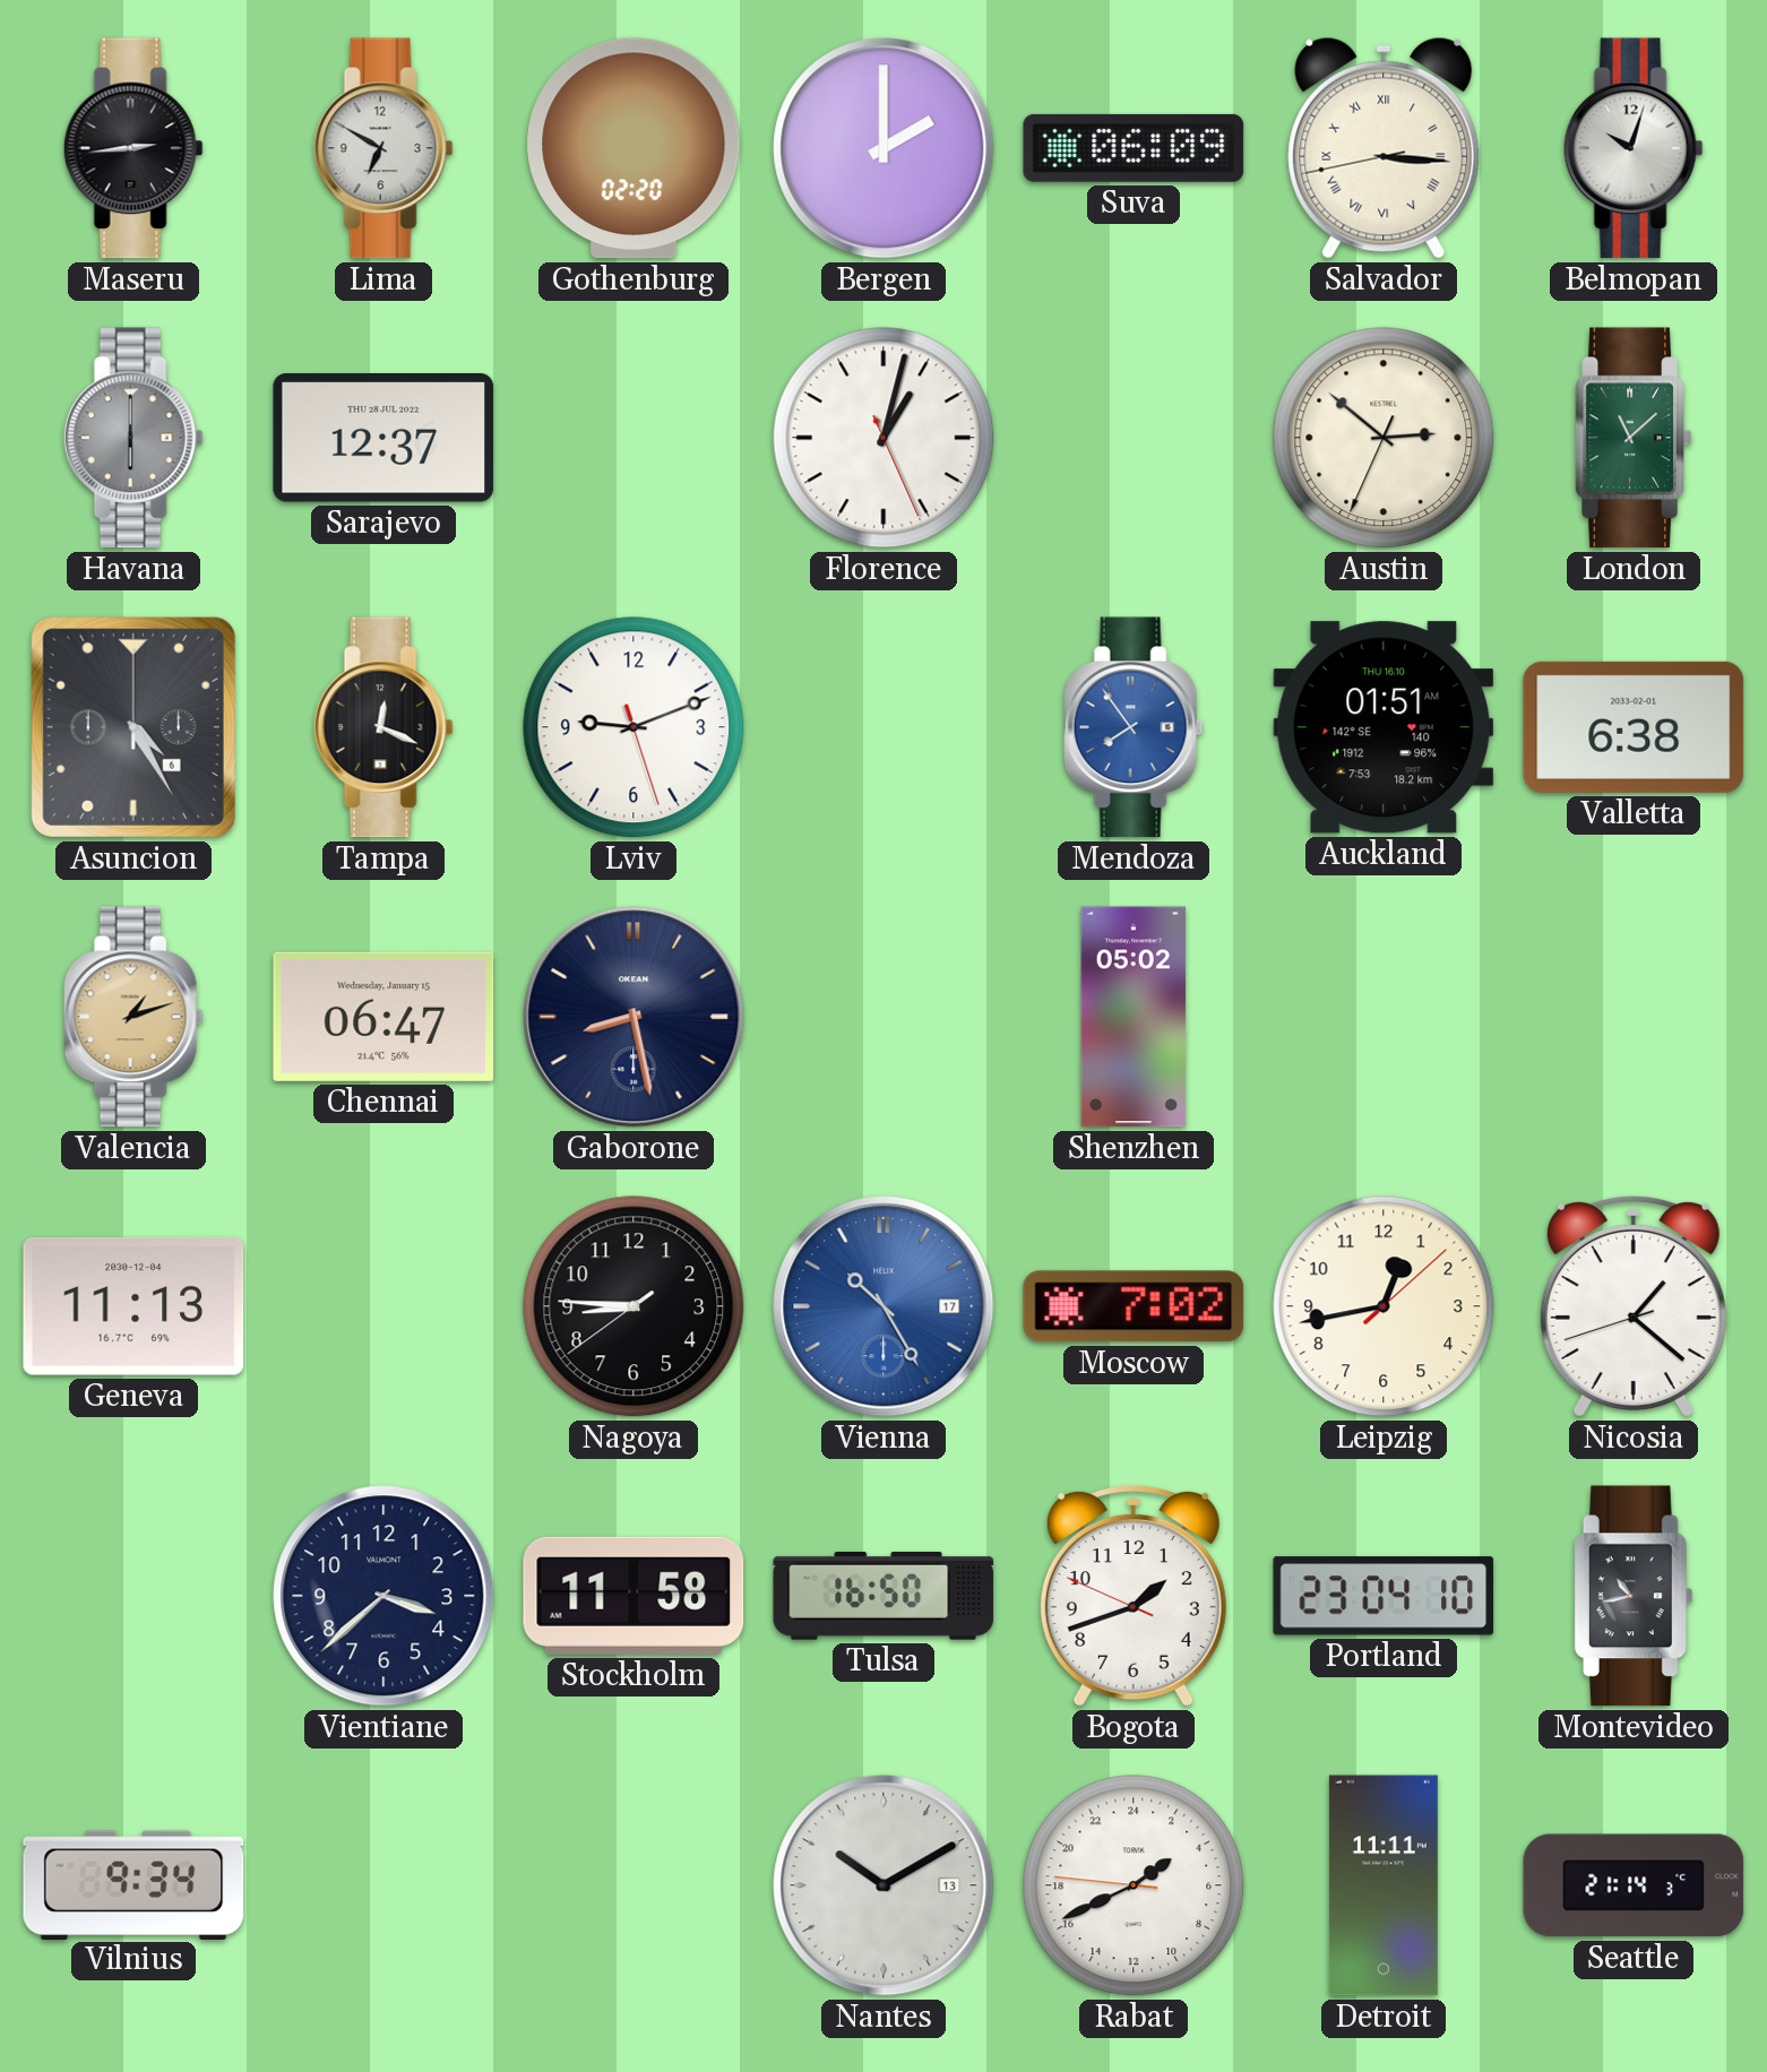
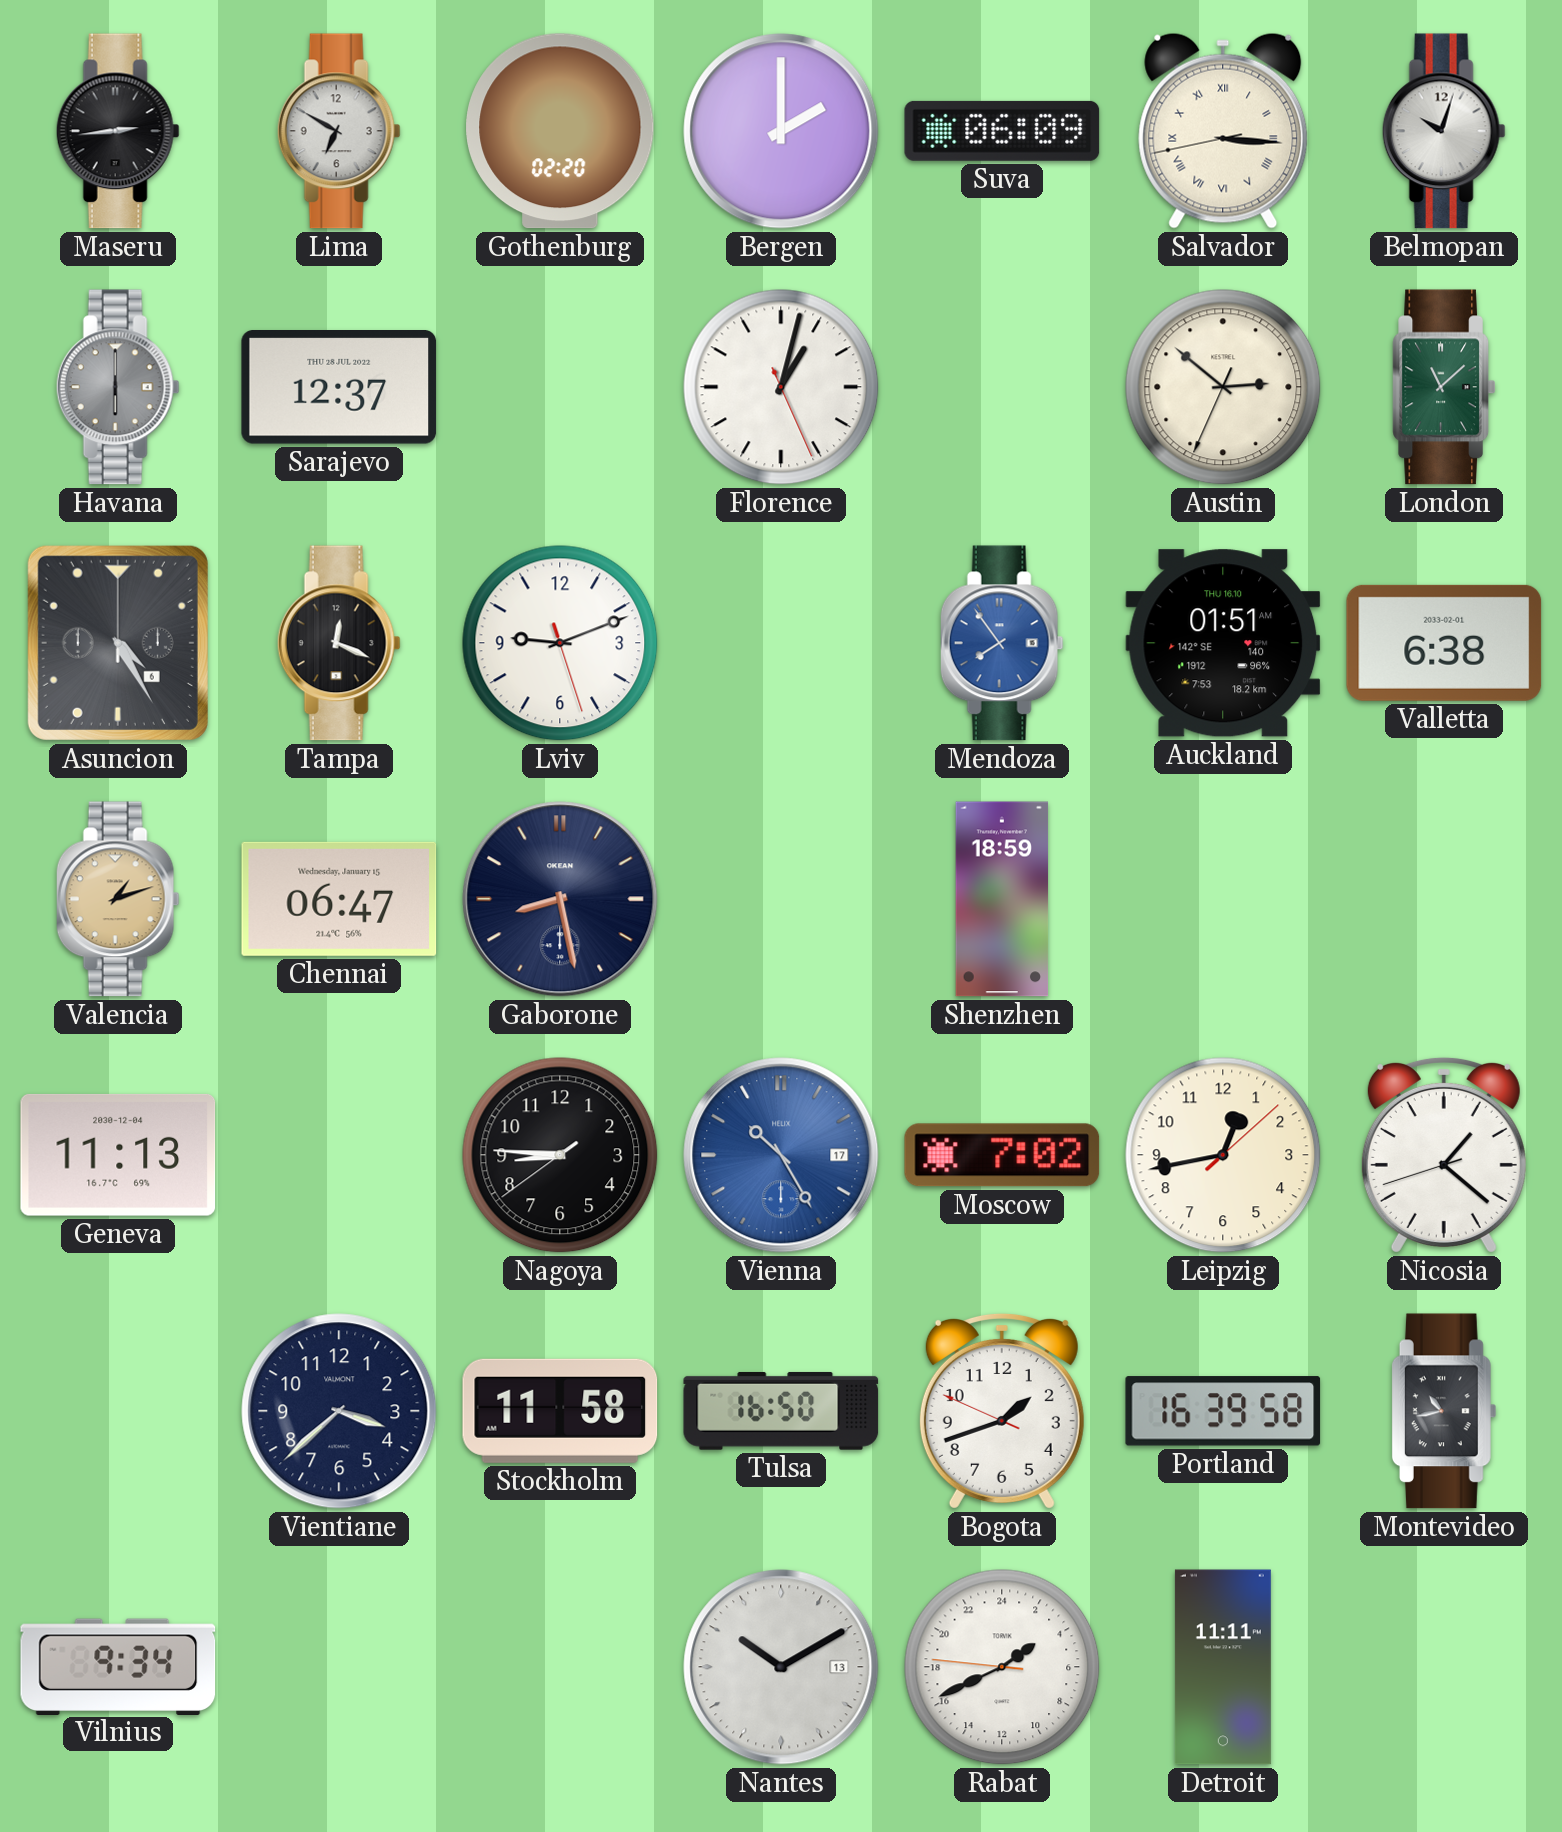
Shenzhen: 05:02 -> 18:59 (1002, 899)
Portland: 23:04 -> 16:39 (1223, 1411)
Seattle: 21:14 -> none (1634, 1885)
